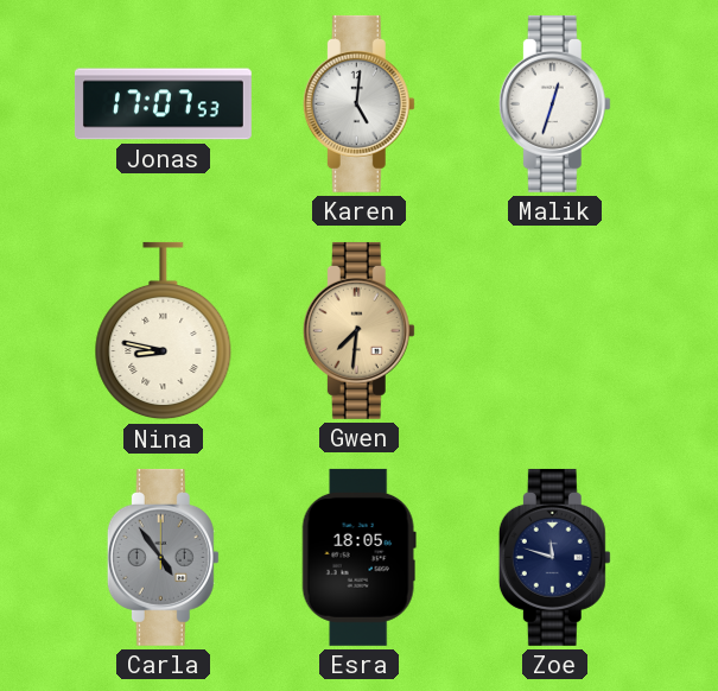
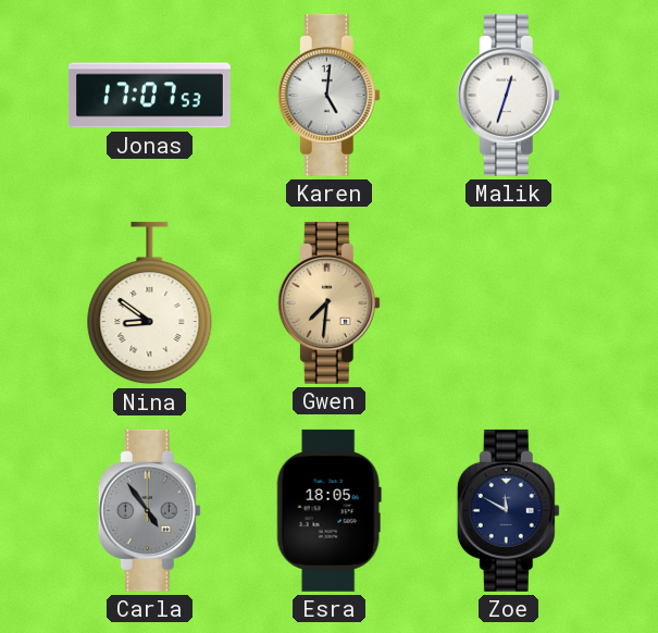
Nina: 8:47 -> 8:51 (150, 303)
Zoe: 11:48 -> 11:50 (508, 510)
